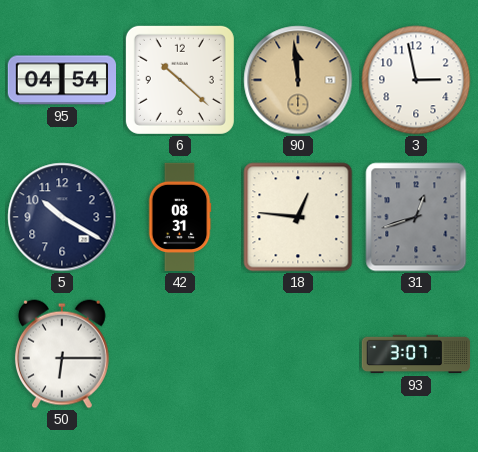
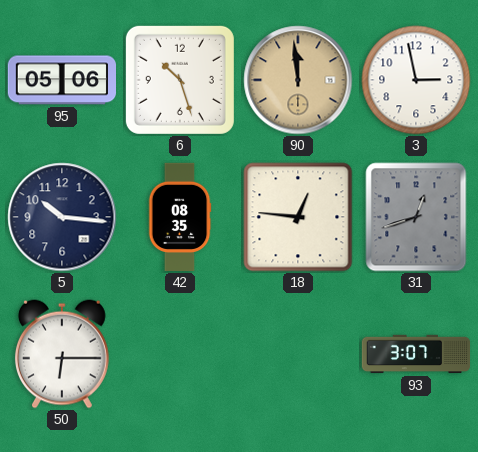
95: 04:54 -> 05:06 (61, 80)
6: 10:22 -> 10:27 (180, 80)
5: 10:20 -> 10:16 (62, 217)
42: 08:31 -> 08:35 (180, 217)
